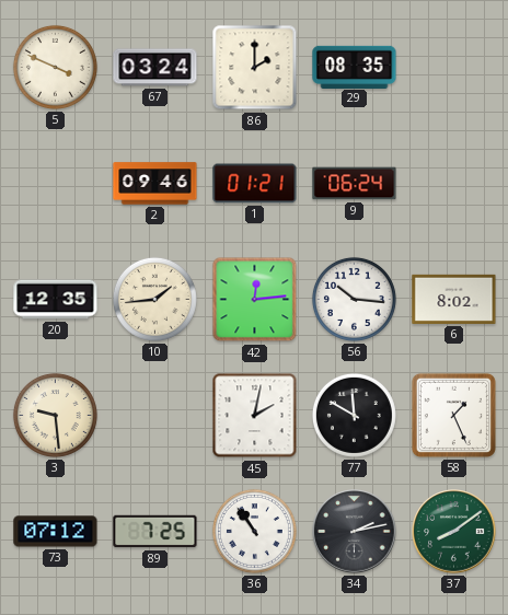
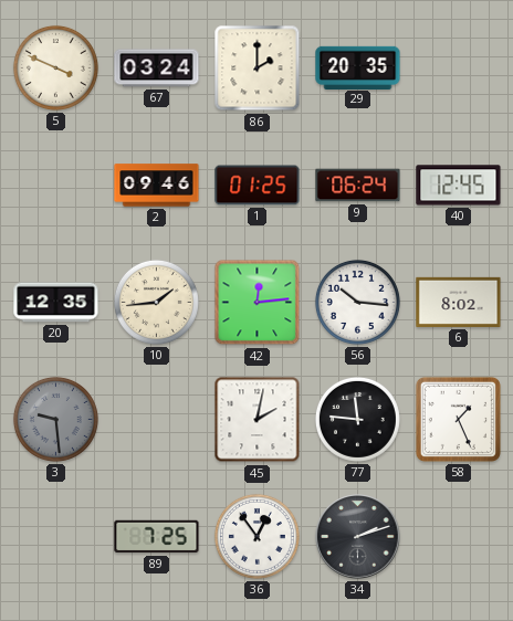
29: 08:35 -> 20:35 (358, 67)
1: 01:21 -> 01:25 (258, 186)
40: none -> 12:45 (459, 186)
3 dial: cream -> grey (55, 419)
77: 11:50 -> 11:46 (357, 419)
73: 07:12 -> none (56, 532)
36: 10:54 -> 12:54 (256, 536)
34: 2:13 -> 2:12 (358, 537)
37: 8:09 -> none (454, 532)
